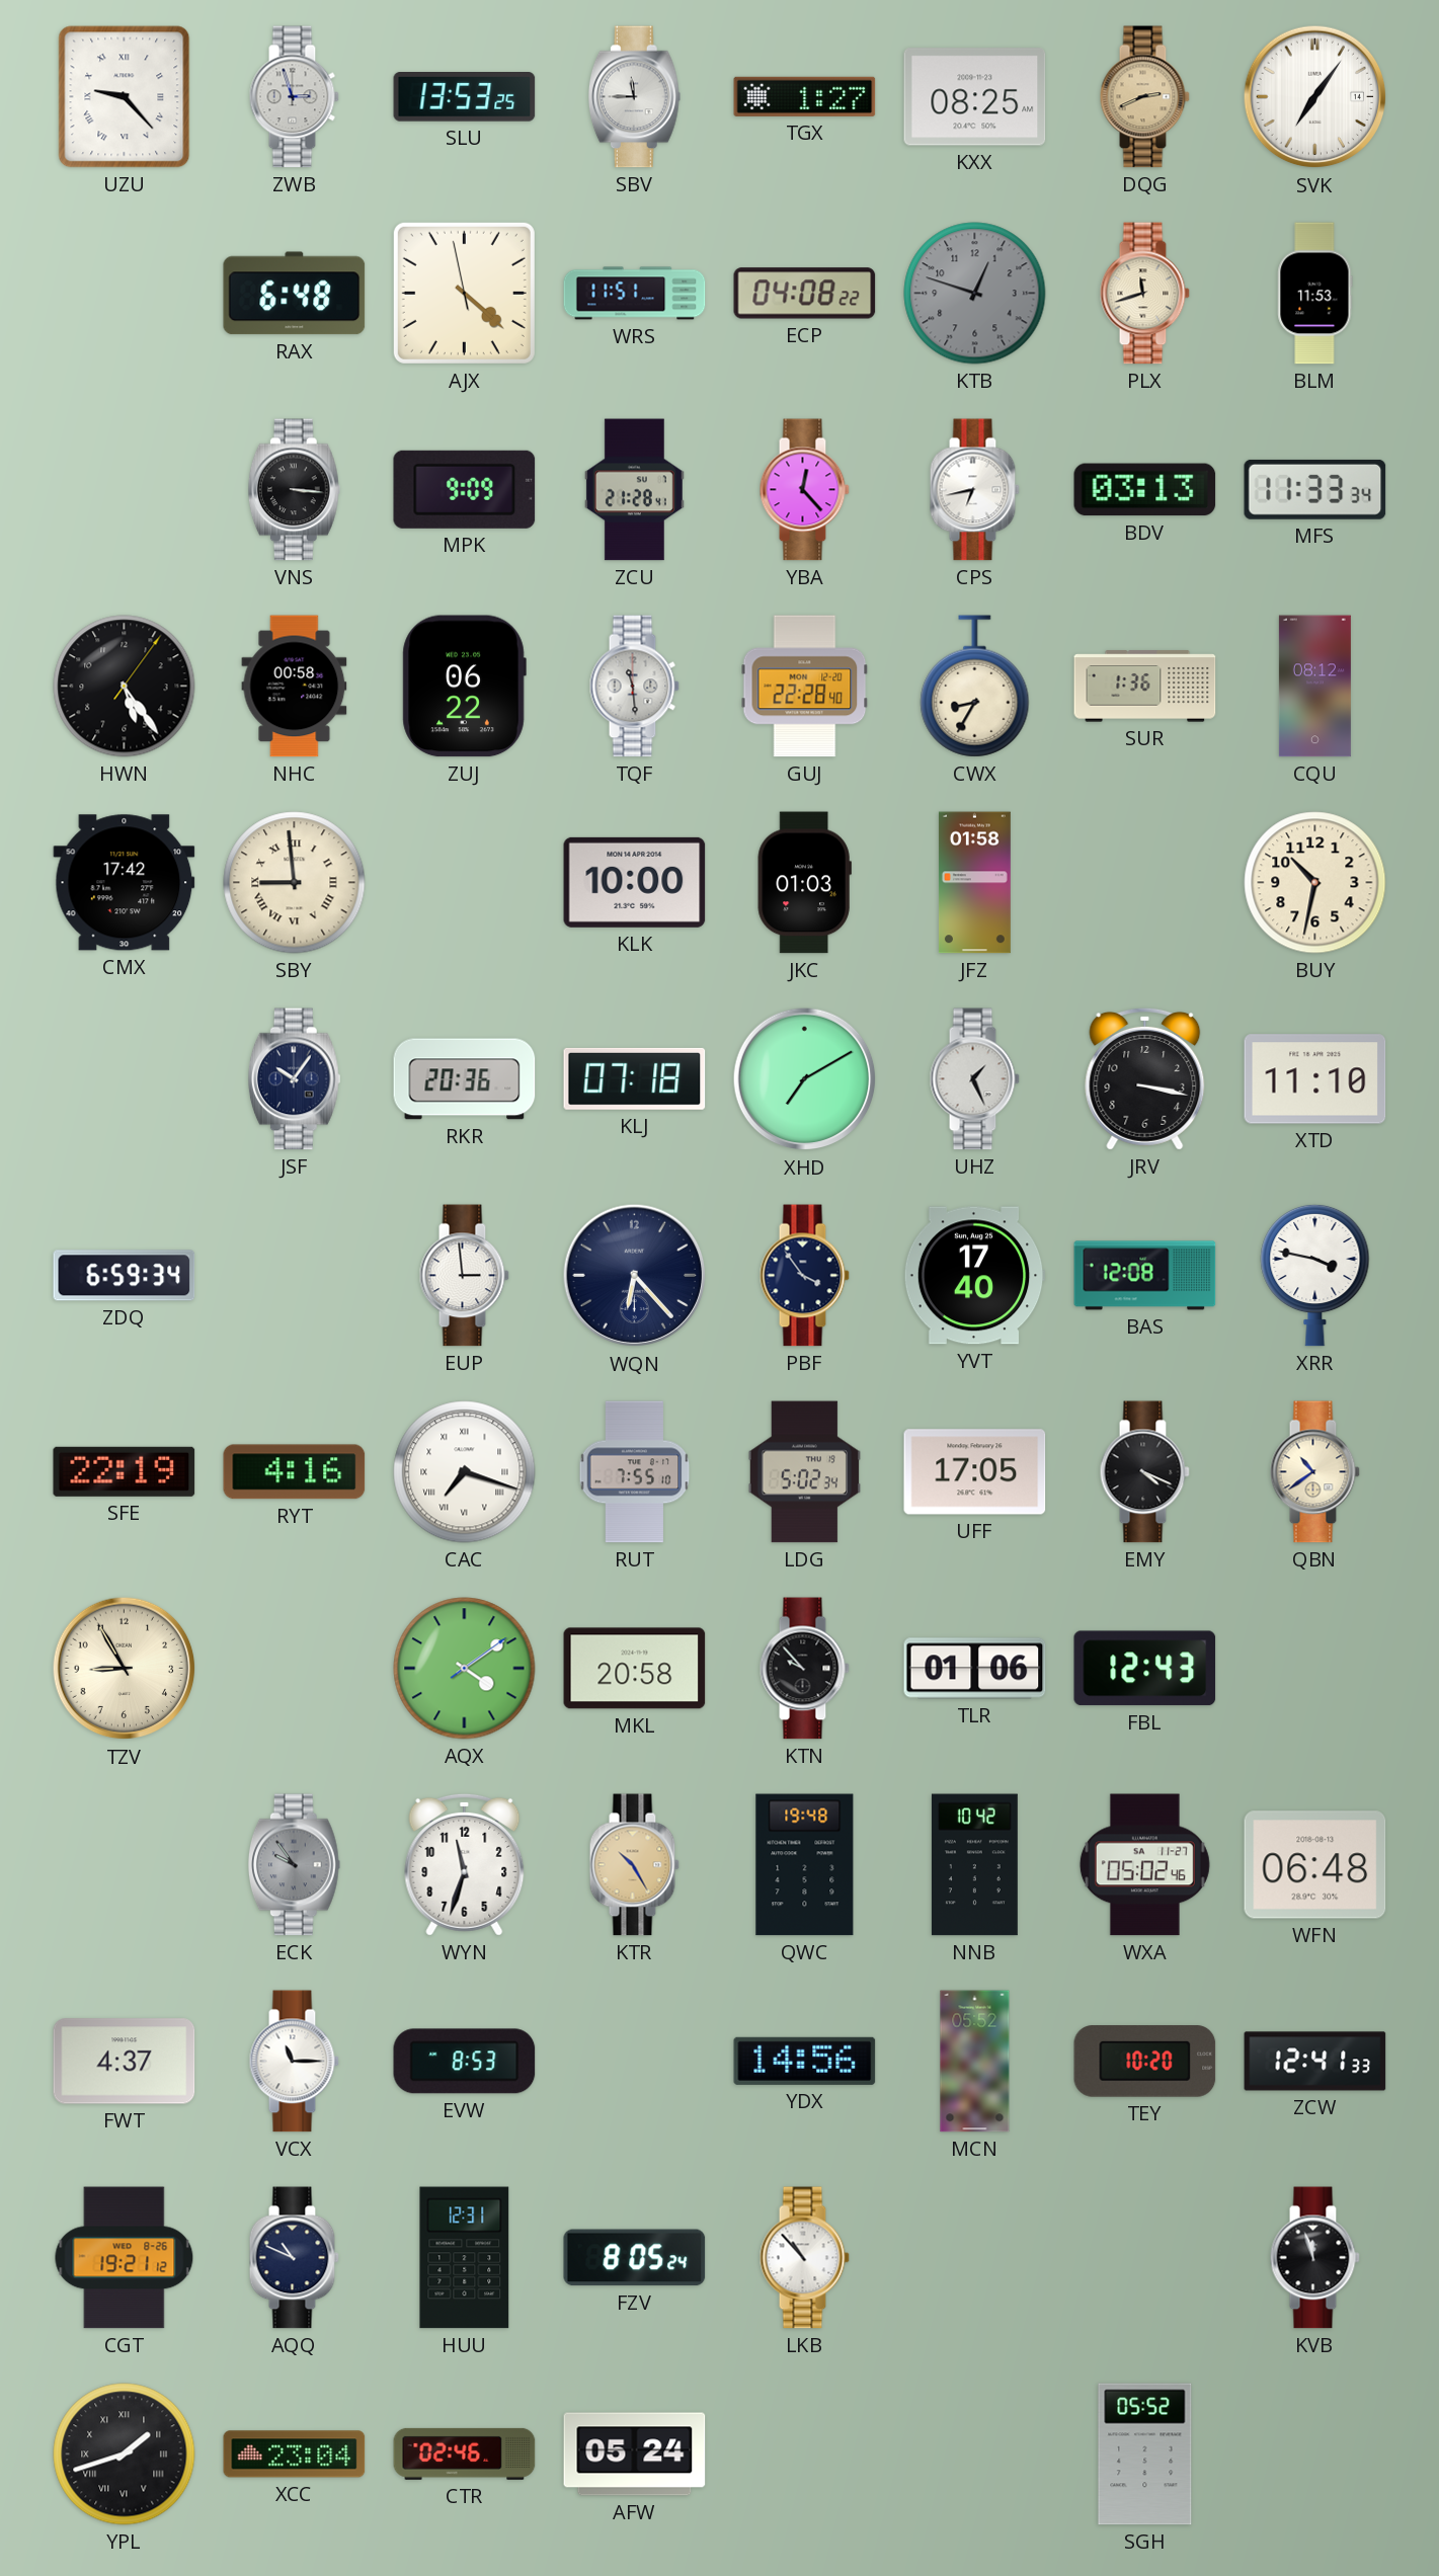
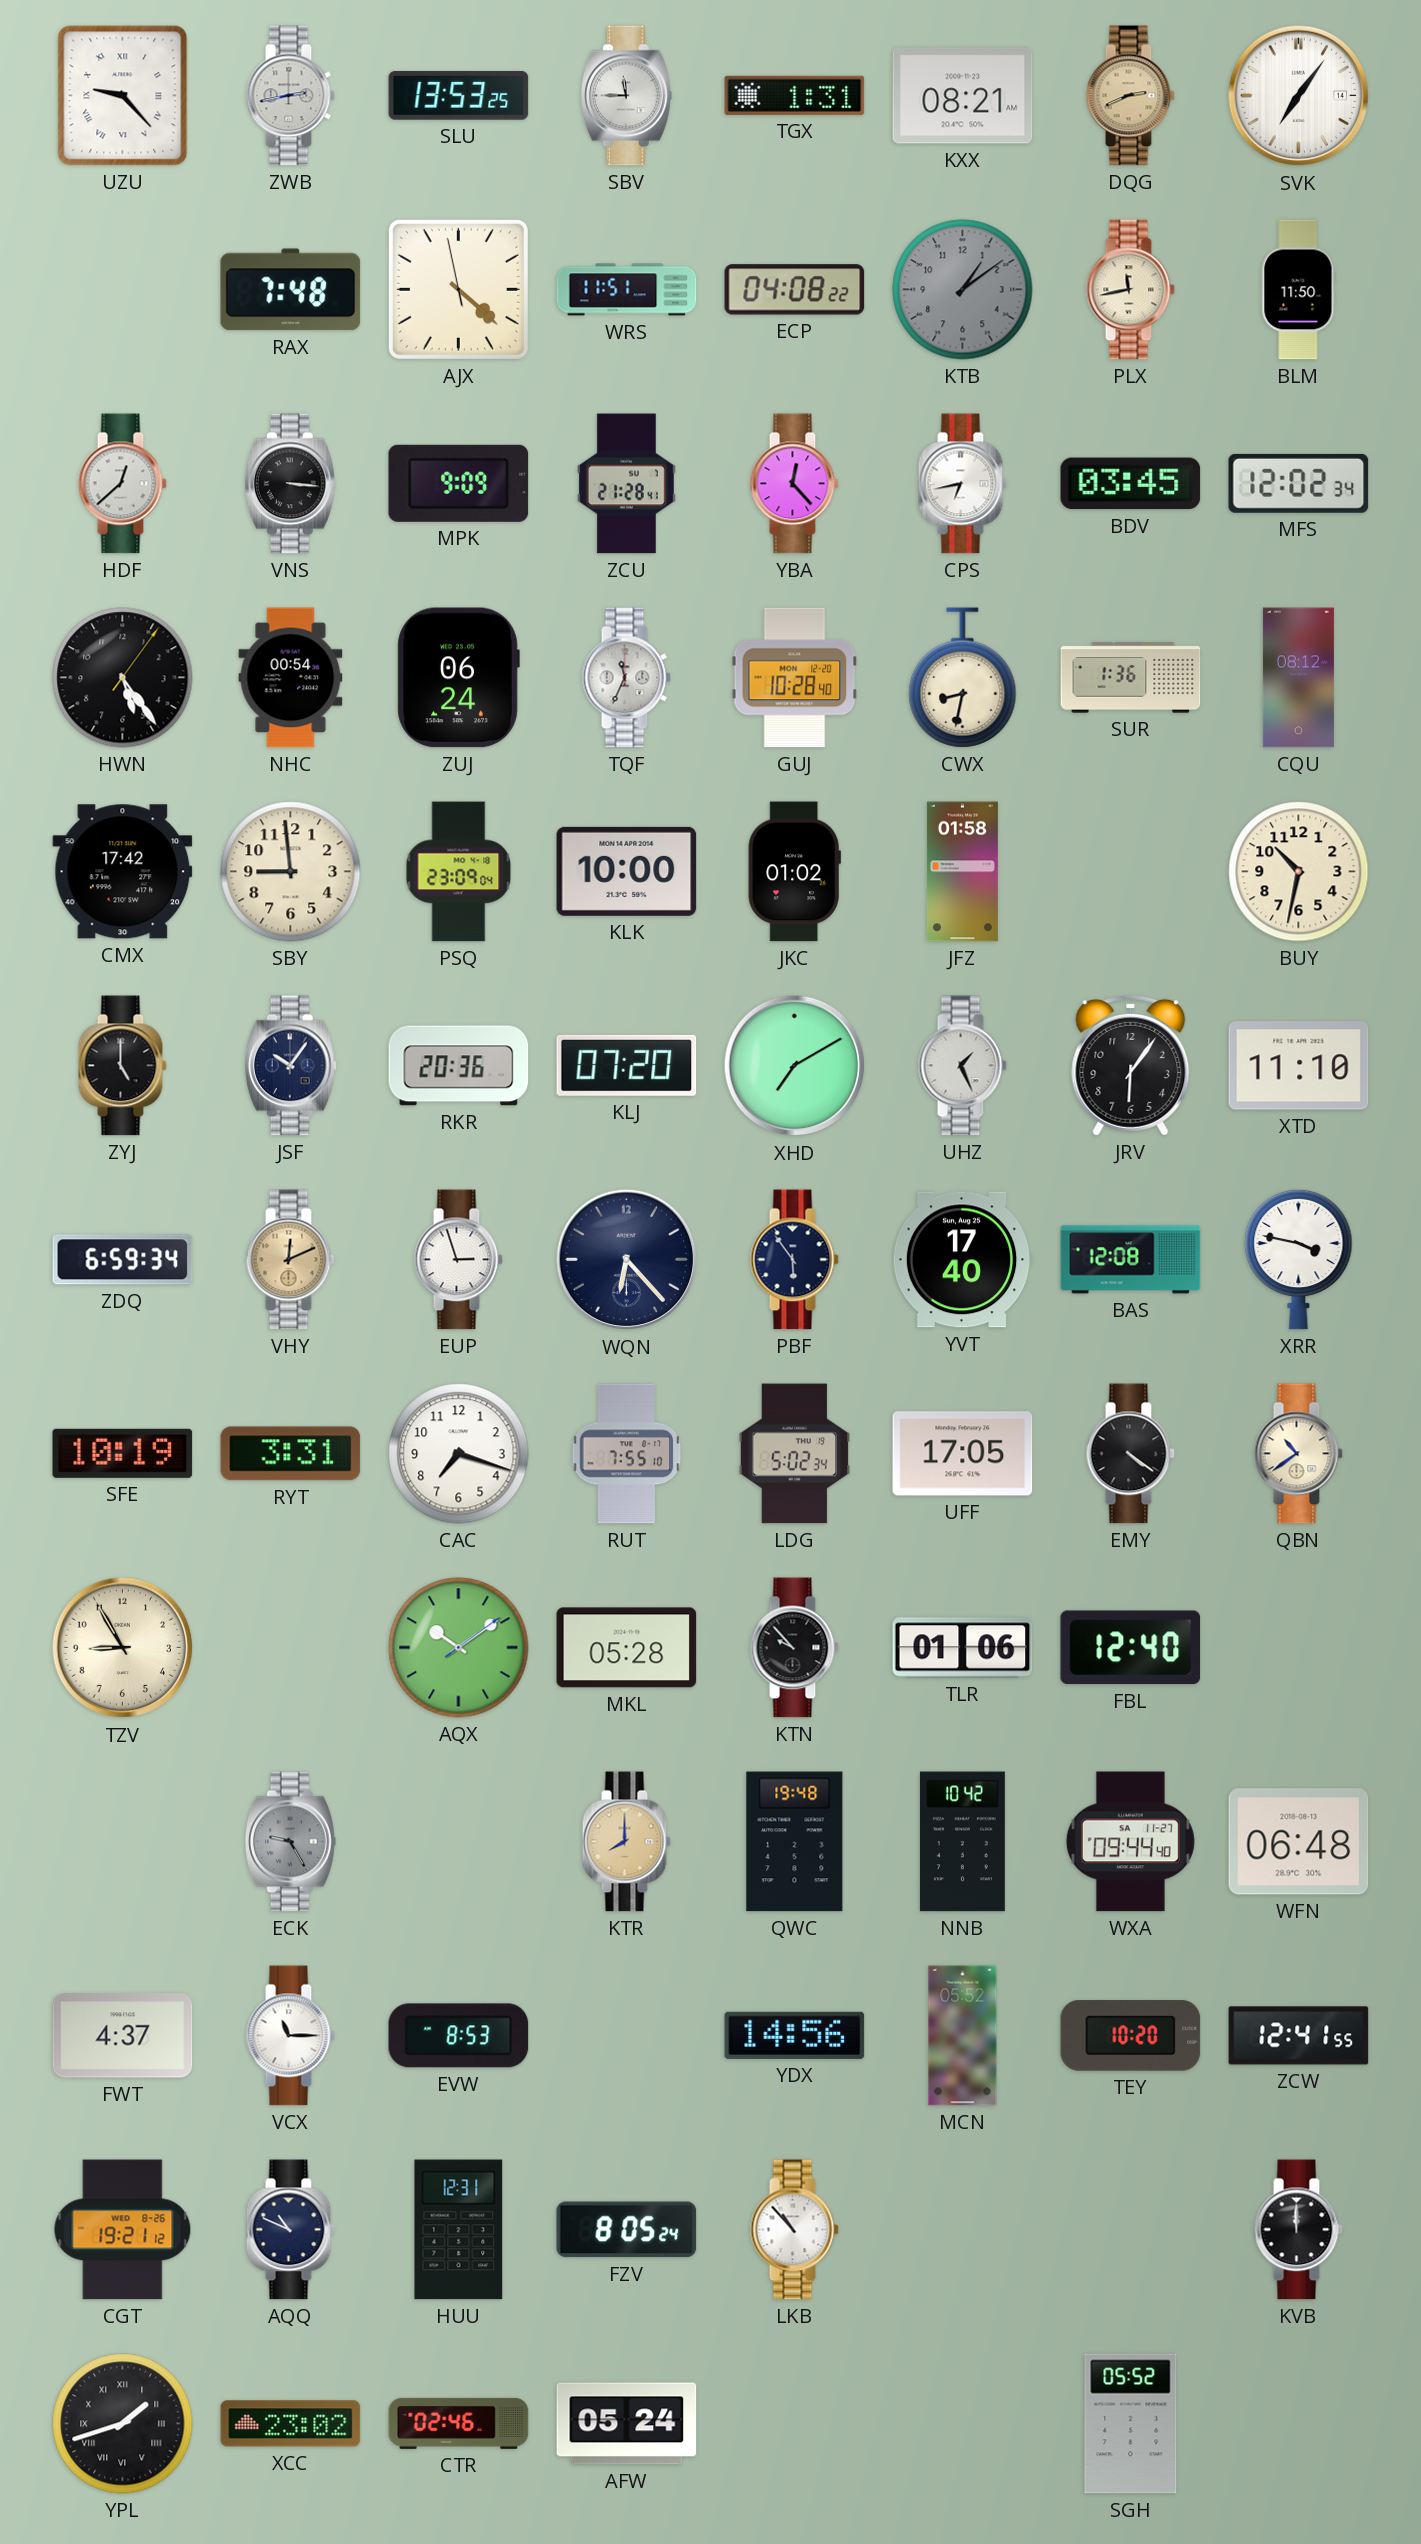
ZWB: 2:57 -> 2:43 (290, 96)
TGX: 1:27 -> 1:31 (795, 95)
KXX: 08:25 -> 08:21 (963, 96)
RAX: 6:48 -> 7:48 (291, 290)
KTB: 12:48 -> 1:09 (963, 290)
PLX: 11:42 -> 11:43 (1130, 290)
BLM: 11:53 -> 11:50 (1299, 290)
HDF: none -> 12:38 (122, 484)
BDV: 03:13 -> 03:45 (1131, 484)
MFS: 11:33 -> 12:02 (1299, 483)
NHC: 00:58 -> 00:54 (291, 678)
ZUJ: 06:22 -> 06:24 (458, 678)
TQF: 11:29 -> 11:34 (626, 678)
GUJ: 22:28 -> 10:28 (795, 678)
CWX: 8:35 -> 8:32 (963, 678)
SBY numerals: Roman -> Arabic (291, 872)
PSQ: none -> 23:09 (459, 872)
JKC: 01:03 -> 01:02 (794, 872)
ZYJ: none -> 5:00 (122, 1066)
KLJ: 07:18 -> 07:20 (627, 1065)
JRV: 3:17 -> 6:06 (1131, 1065)
VHY: none -> 12:11 (290, 1260)
EUP: 2:59 -> 2:57 (458, 1260)
PBF: 3:54 -> 5:54 (794, 1260)
SFE: 22:19 -> 10:19 (123, 1453)
RYT: 4:16 -> 3:31 (291, 1454)
CAC numerals: Roman -> Arabic (459, 1454)
EMY: 4:19 -> 4:21 (1130, 1454)
AQX: 4:09 -> 10:09 (459, 1648)
MKL: 20:58 -> 05:28 (627, 1648)
FBL: 12:43 -> 12:40 (1131, 1648)
ECK: 9:54 -> 9:25 (290, 1842)
WYN: 11:33 -> none (465, 1864)
KTR: 10:25 -> 8:00 (626, 1842)
WXA: 05:02 -> 09:44 (1130, 1842)
ZCW: 12:41:33 -> 12:41:55 (1299, 2036)
KVB: 11:57 -> 12:00 (1298, 2230)
XCC: 23:04 -> 23:02 (291, 2424)
